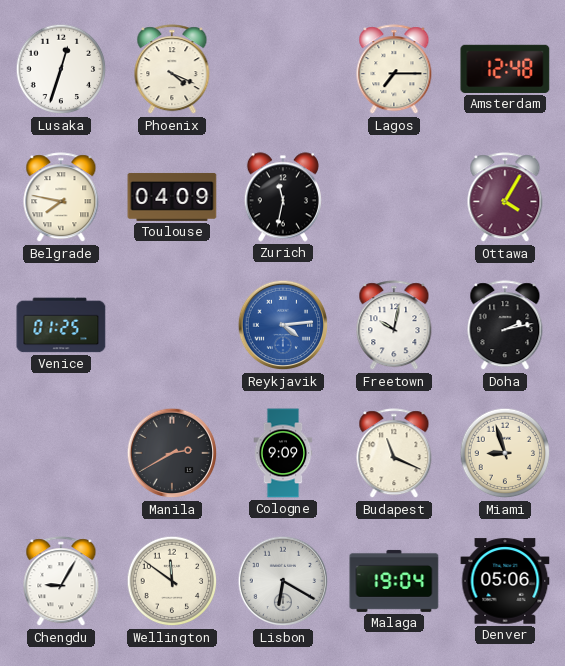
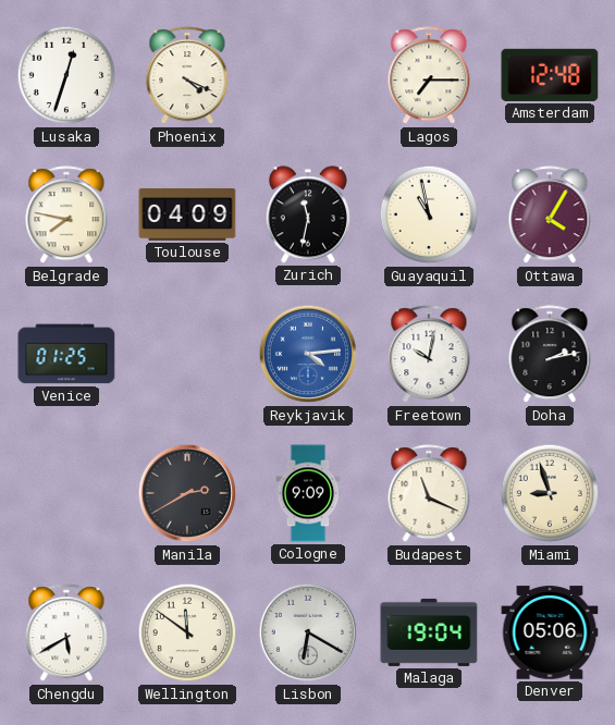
Guayaquil: none -> 10:58 (429, 214)
Chengdu: 9:05 -> 5:40 (66, 634)
